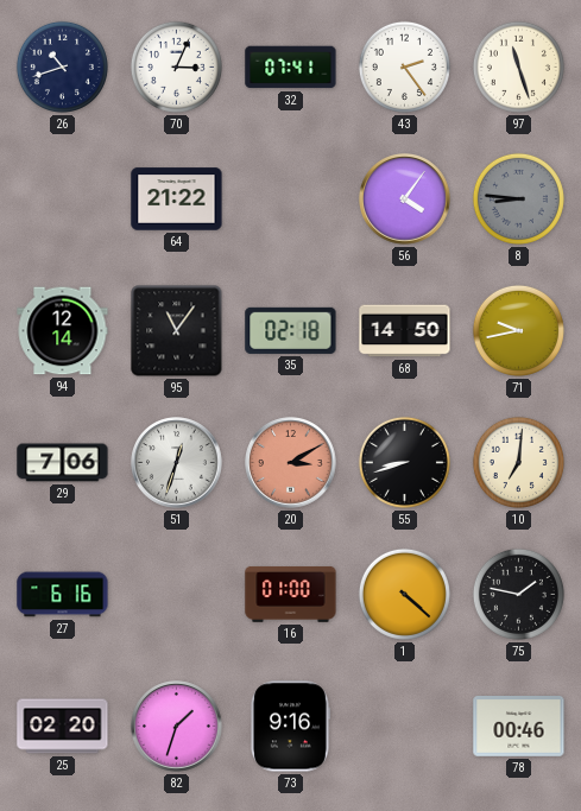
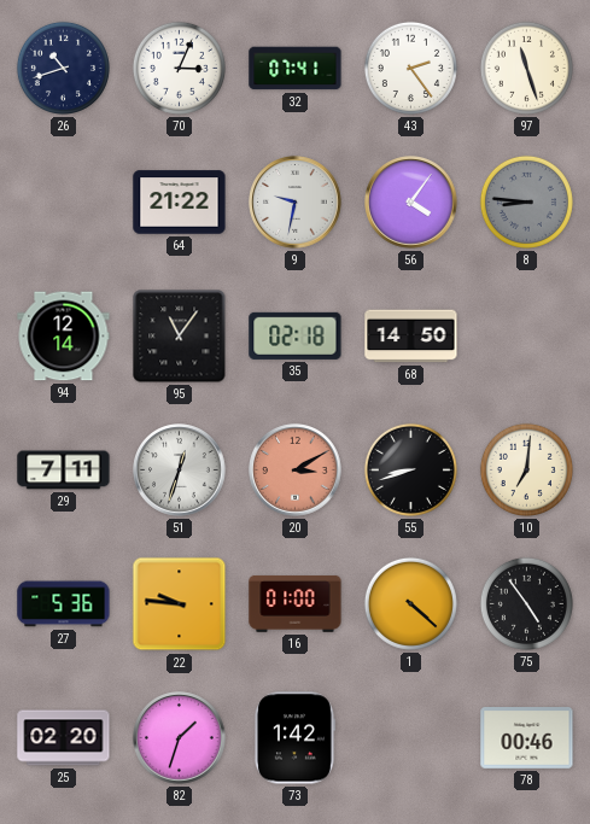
9: none -> 9:32 (296, 203)
71: 9:43 -> none (518, 330)
29: 7:06 -> 7:11 (64, 471)
27: 6:16 -> 5:36 (64, 604)
22: none -> 9:46 (180, 604)
75: 1:47 -> 4:54 (526, 603)
73: 9:16 -> 1:42 (294, 738)
